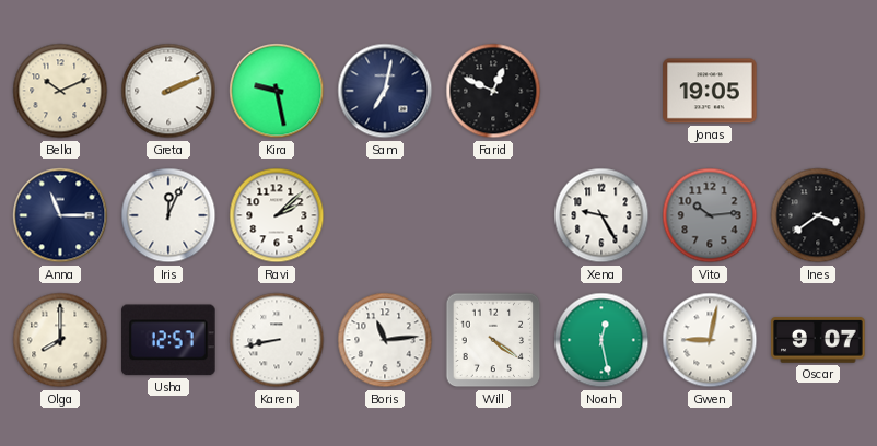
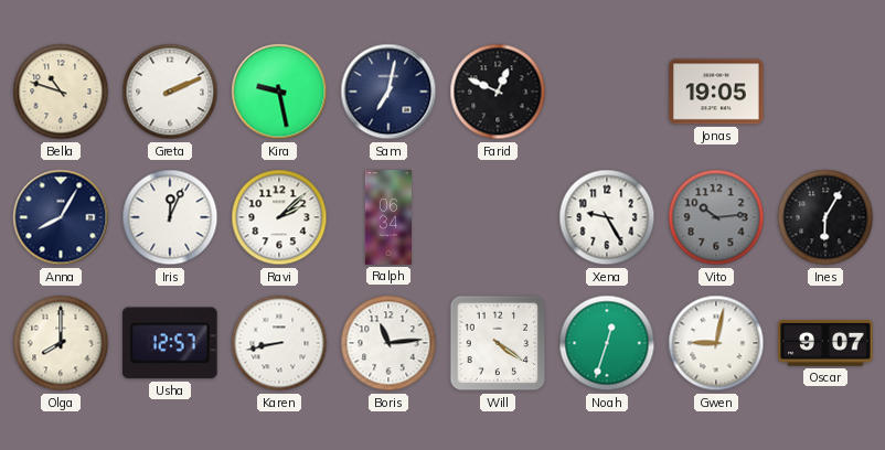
Bella: 10:11 -> 10:48 (61, 92)
Anna: 11:15 -> 8:05 (61, 217)
Ralph: none -> 06:34 (387, 217)
Ines: 3:39 -> 6:05 (825, 217)
Noah: 12:28 -> 12:33 (607, 343)
